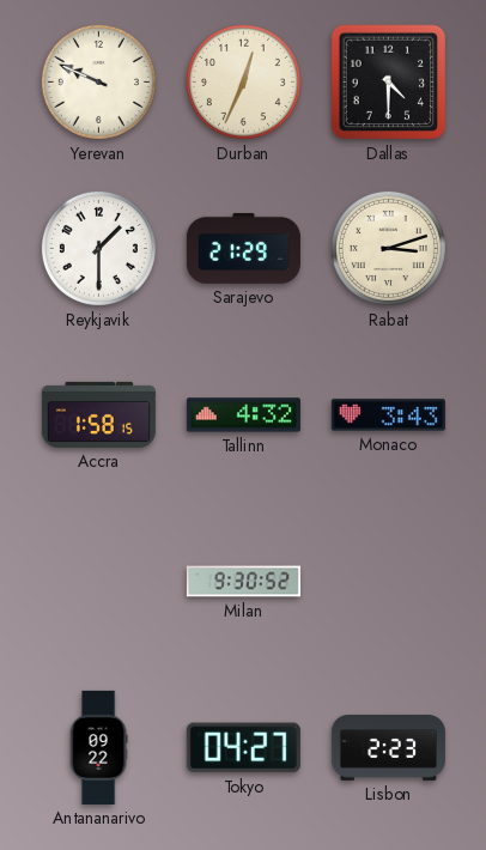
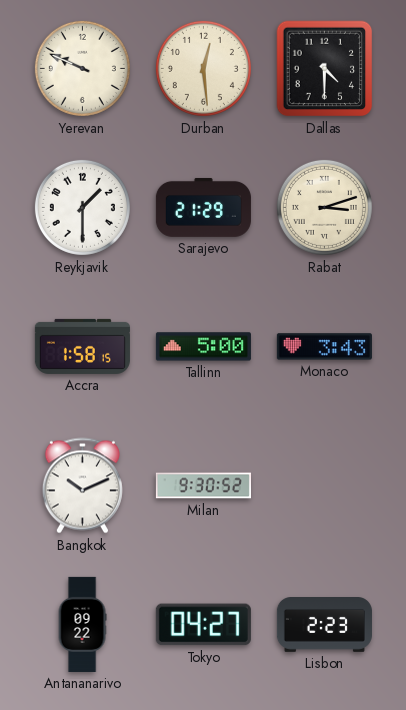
Durban: 12:34 -> 12:29 (203, 68)
Tallinn: 4:32 -> 5:00 (203, 347)
Bangkok: none -> 10:11 (82, 486)
